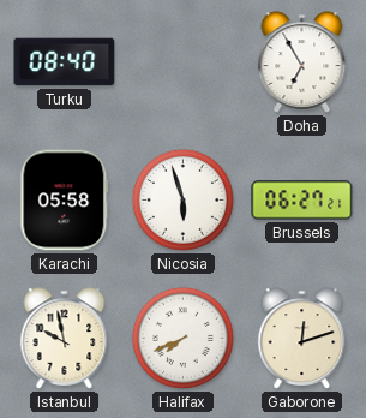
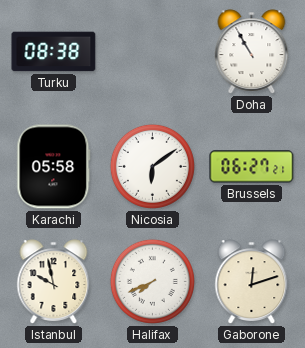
Turku: 08:40 -> 08:38 (54, 52)
Doha: 6:55 -> 10:55 (252, 52)
Nicosia: 5:57 -> 6:09 (152, 166)
